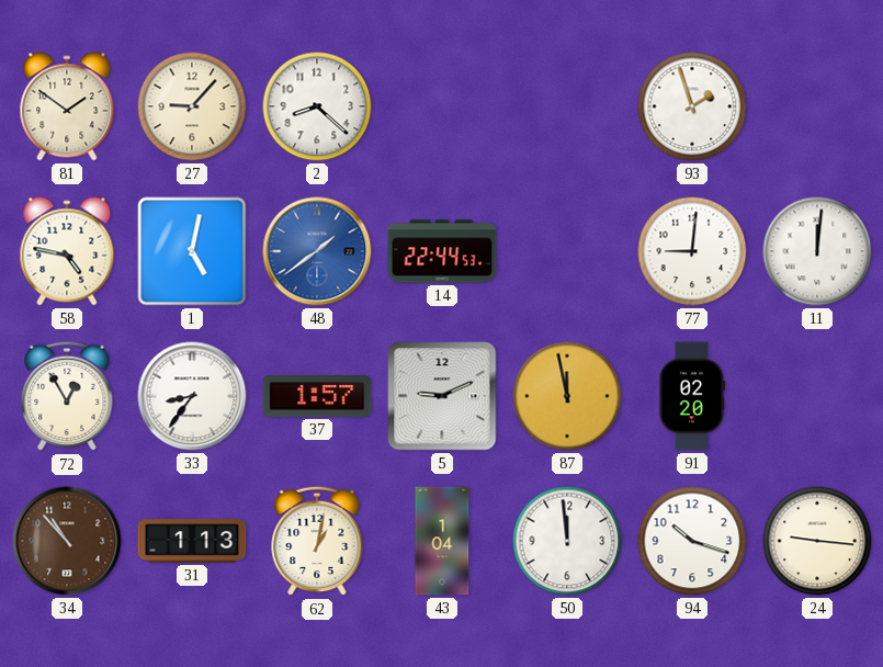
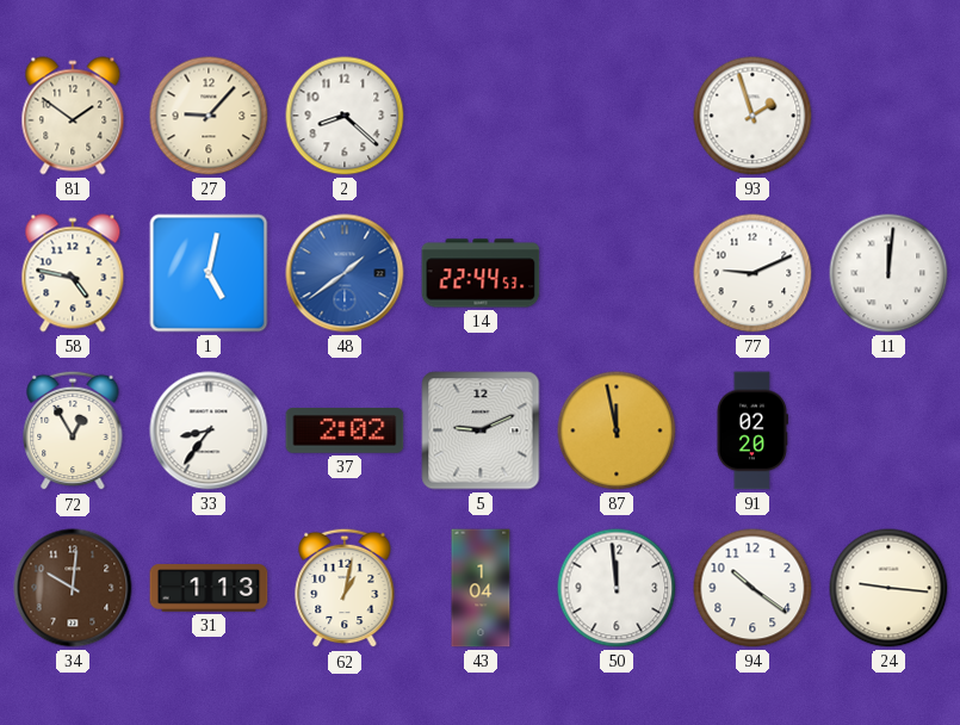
77: 9:01 -> 9:11 (752, 273)
37: 1:57 -> 2:02 (345, 432)
34: 10:53 -> 10:01 (73, 588)
94: 10:18 -> 10:21 (752, 588)
